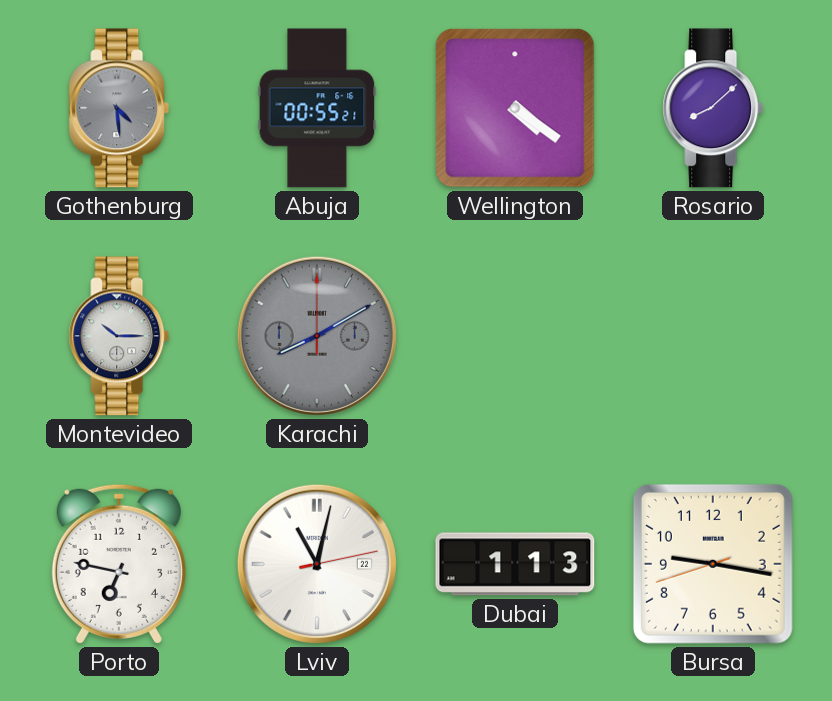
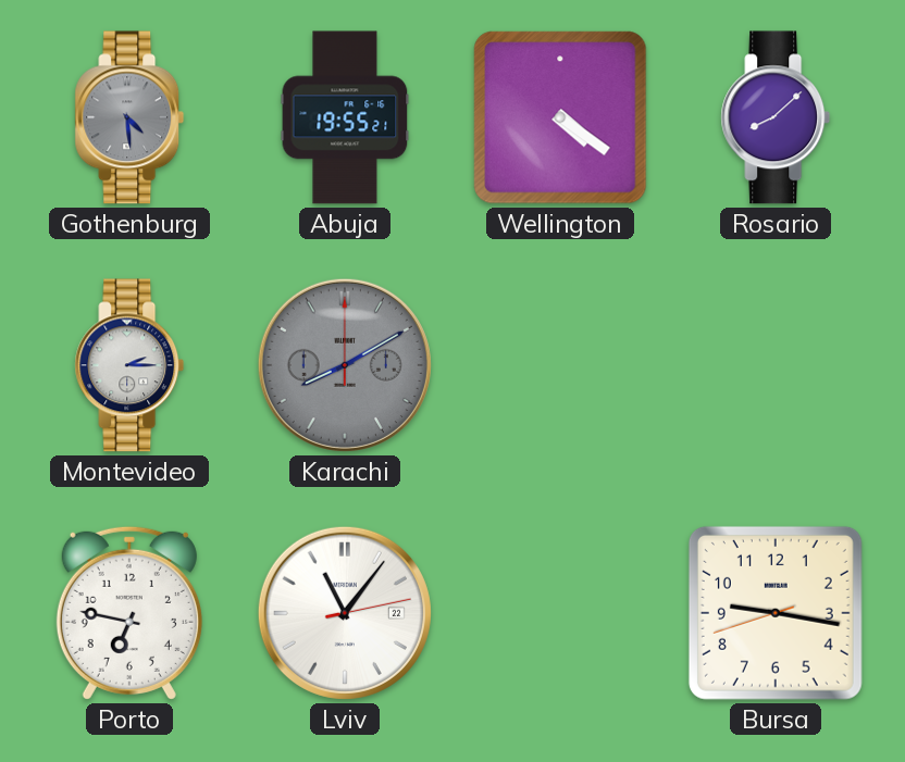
Abuja: 00:55 -> 19:55 (345, 117)
Montevideo: 10:15 -> 2:15 (129, 365)
Lviv: 11:02 -> 11:06 (345, 613)
Dubai: 1:13 -> none (515, 564)
